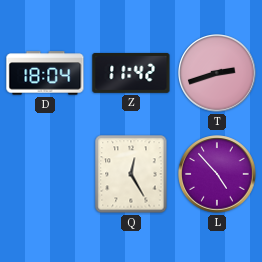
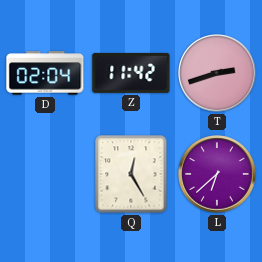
D: 18:04 -> 02:04 (45, 73)
L: 4:53 -> 6:38 (217, 174)
